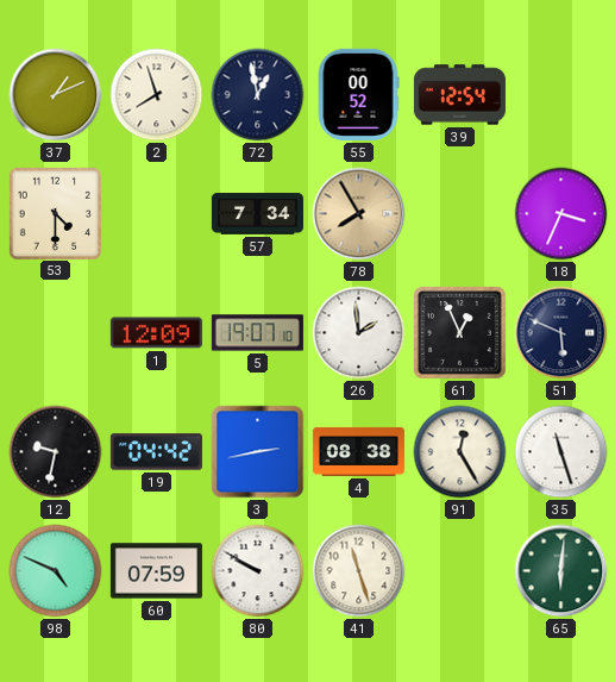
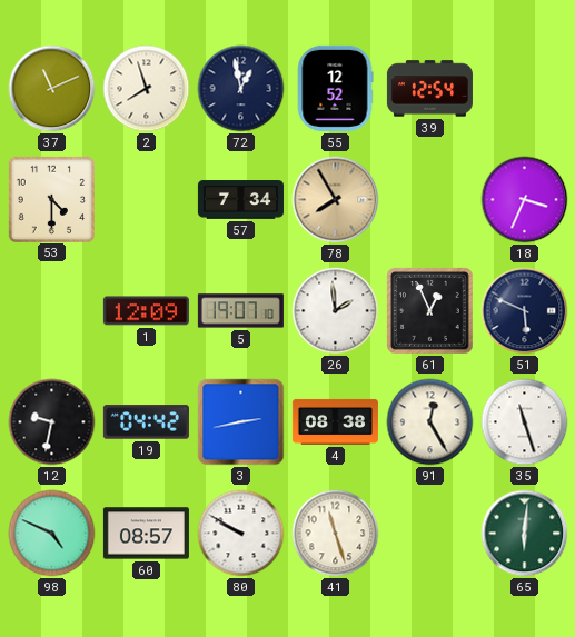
37: 1:11 -> 11:11 (52, 89)
55: 00:52 -> 12:52 (335, 88)
60: 07:59 -> 08:57 (146, 534)
